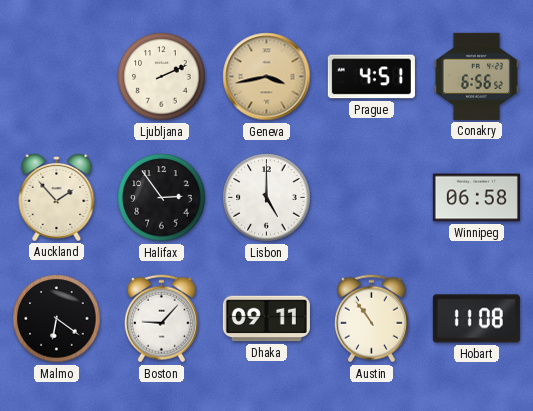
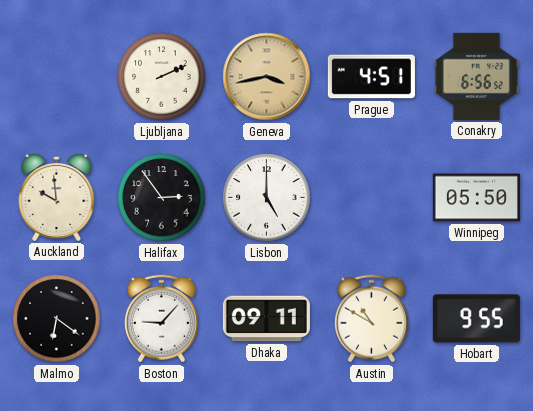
Auckland: 1:53 -> 9:59 (57, 197)
Winnipeg: 06:58 -> 05:50 (476, 198)
Austin: 10:54 -> 10:50 (371, 319)
Hobart: 11:08 -> 9:55 (476, 319)
